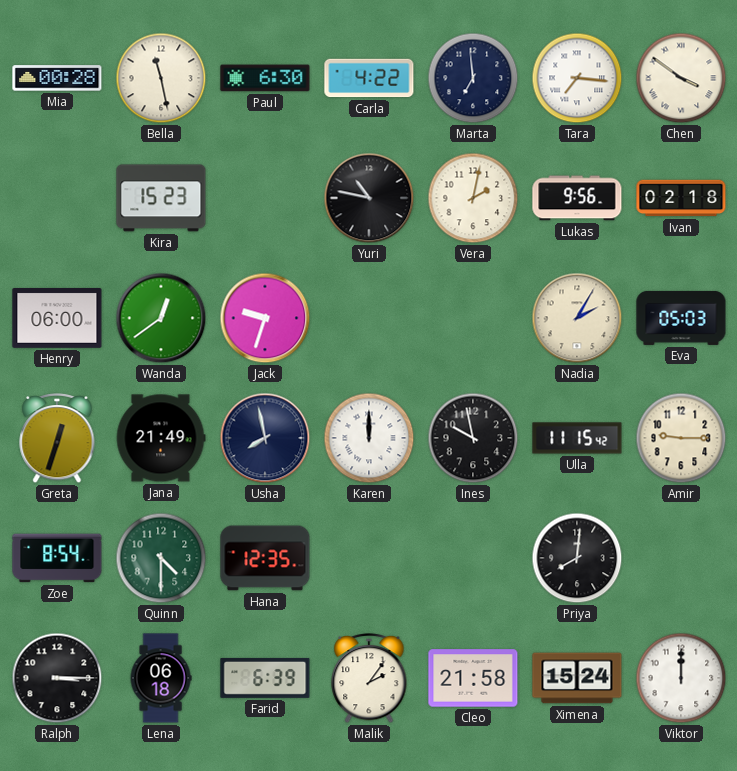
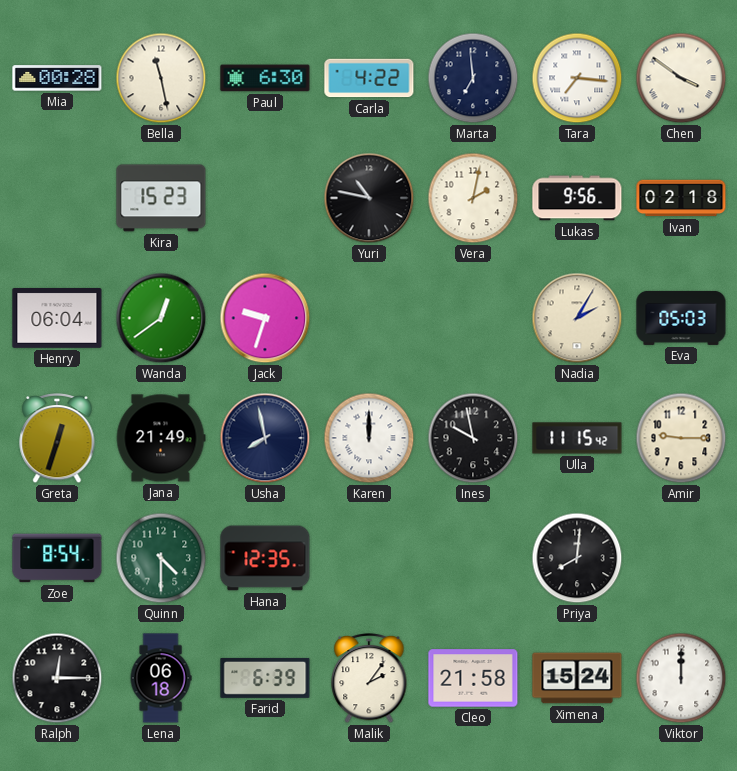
Henry: 06:00 -> 06:04 (57, 319)
Ralph: 3:15 -> 12:15 (57, 678)
